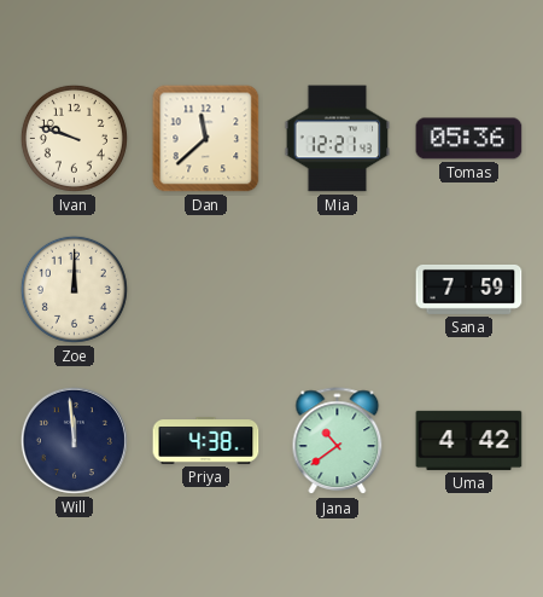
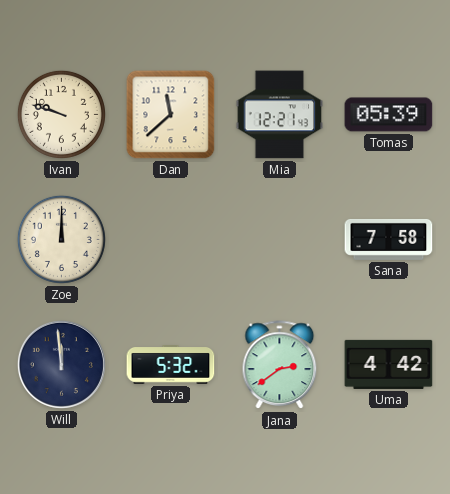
Tomas: 05:36 -> 05:39 (389, 115)
Sana: 7:59 -> 7:58 (389, 239)
Priya: 4:38 -> 5:32 (171, 365)
Jana: 10:39 -> 2:39 (280, 365)
